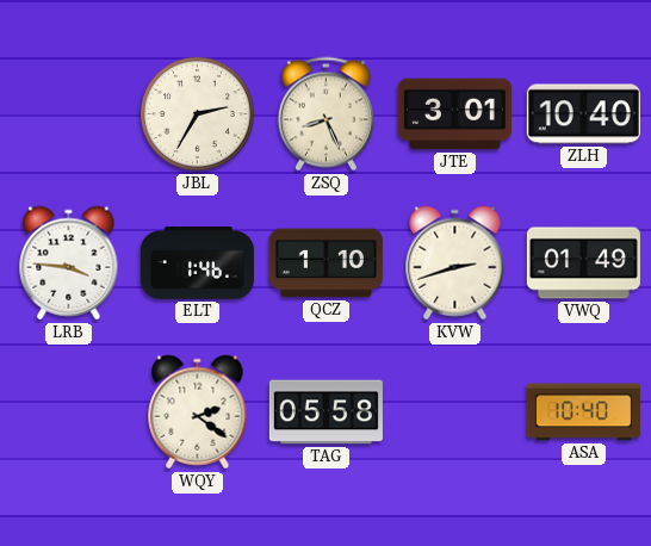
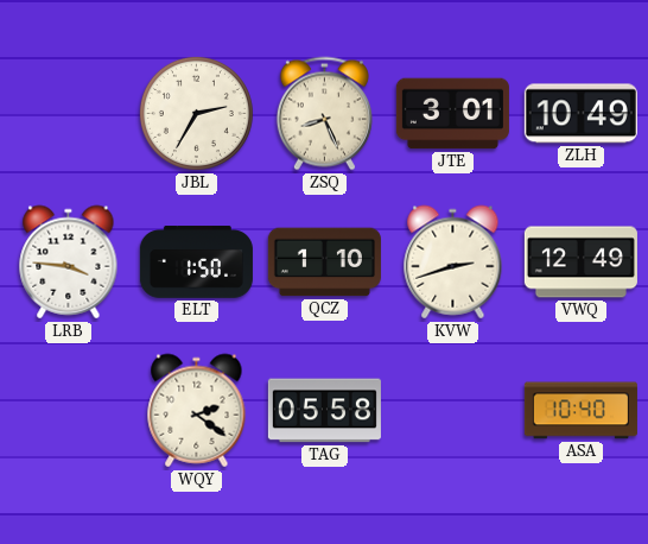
ZLH: 10:40 -> 10:49 (580, 114)
ELT: 1:46 -> 1:50 (196, 262)
VWQ: 01:49 -> 12:49 (580, 262)
